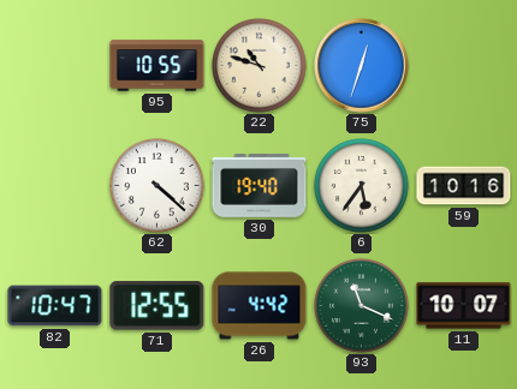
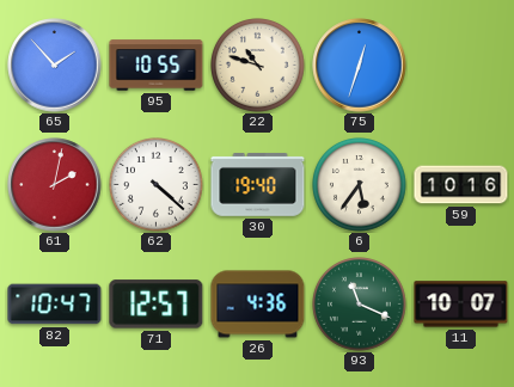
65: none -> 1:53 (55, 66)
61: none -> 2:02 (55, 185)
71: 12:55 -> 12:57 (157, 305)
26: 4:42 -> 4:36 (258, 305)
